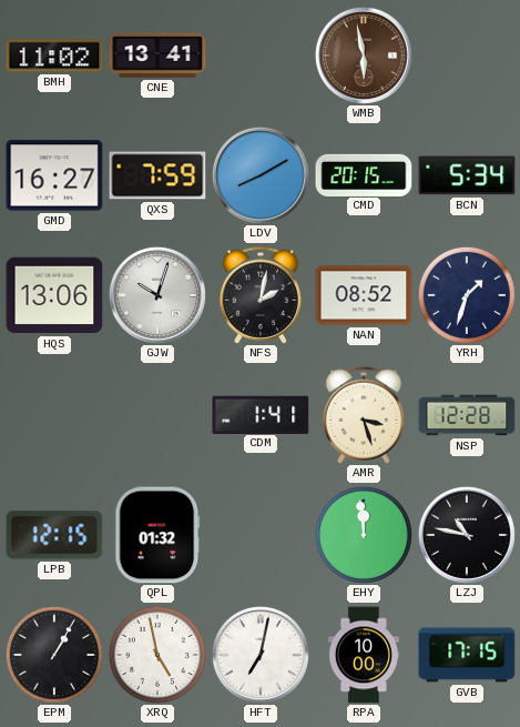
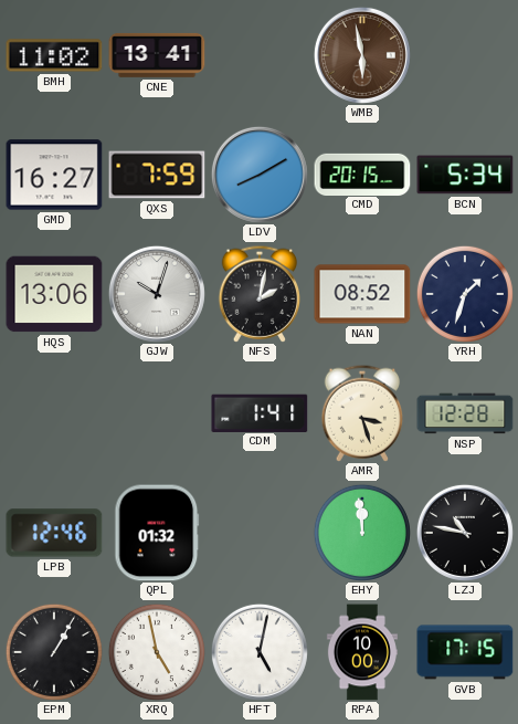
LPB: 12:15 -> 12:46 (54, 533)
HFT: 7:02 -> 5:02 (260, 652)
